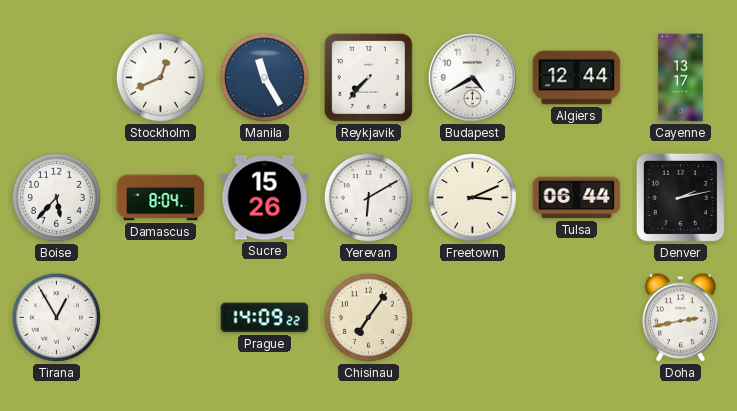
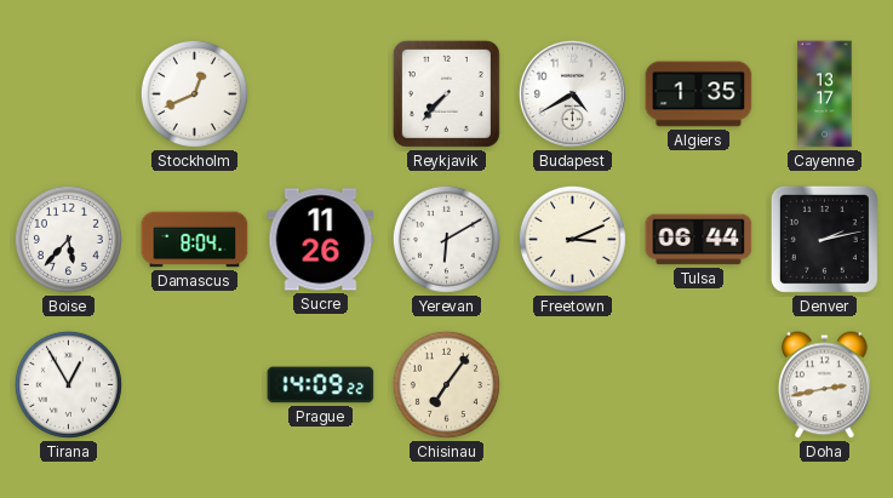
Manila: 11:25 -> none (264, 77)
Algiers: 12:44 -> 1:35 (699, 95)
Sucre: 15:26 -> 11:26 (321, 240)
